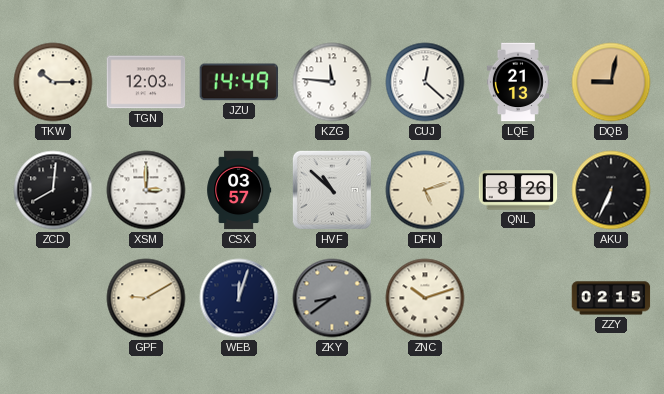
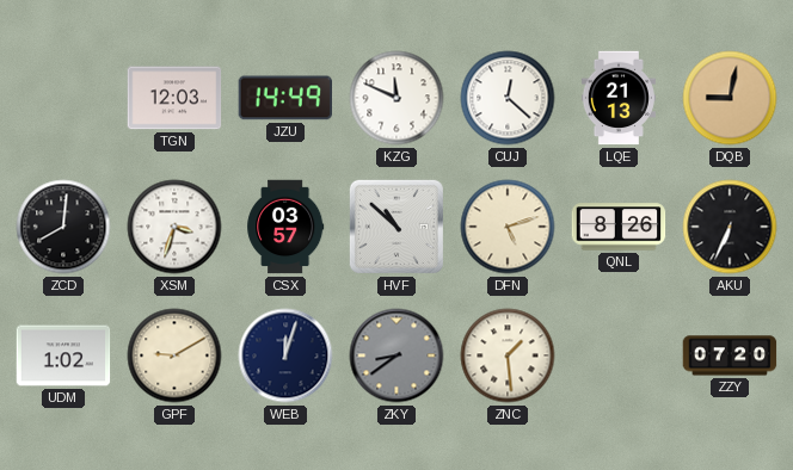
TKW: 10:15 -> none (53, 82)
KZG: 11:46 -> 11:49 (396, 98)
XSM: 3:00 -> 3:33 (174, 227)
UDM: none -> 1:02 (63, 355)
ZNC: 10:12 -> 1:29 (508, 355)
ZZY: 02:15 -> 07:20 (730, 355)
